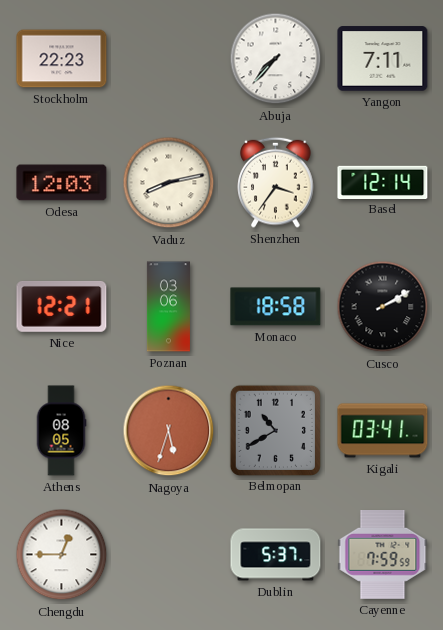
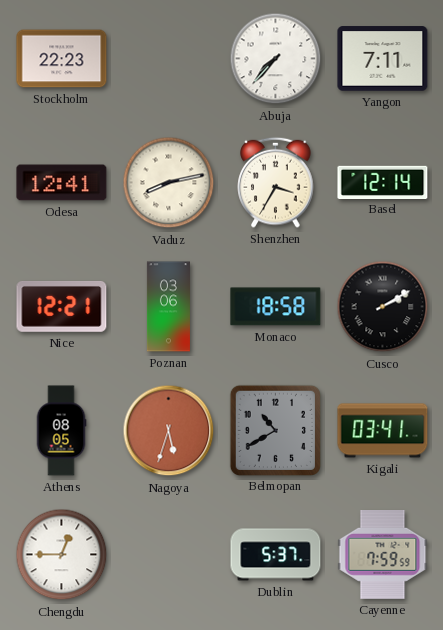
Odesa: 12:03 -> 12:41 (62, 183)
Shenzhen: 3:36 -> 3:35 (276, 182)
